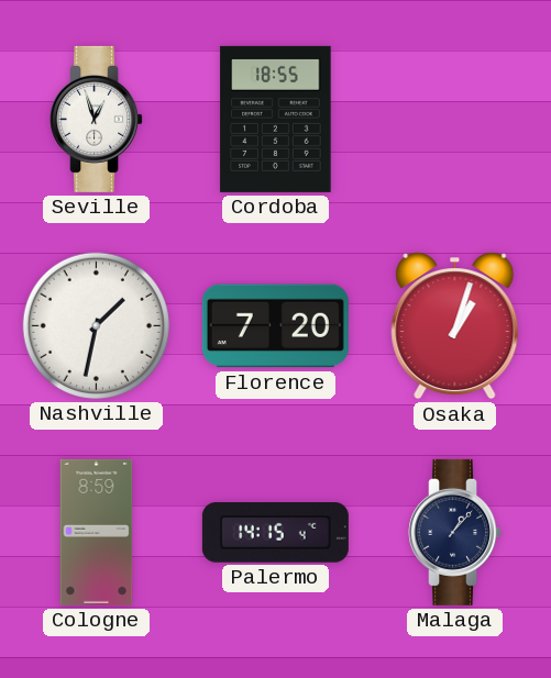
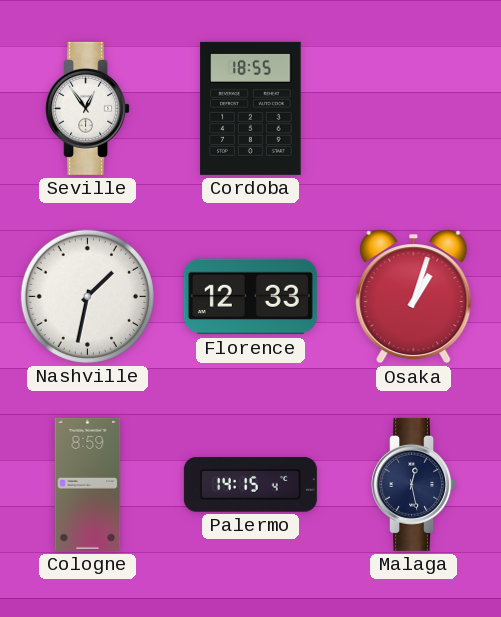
Seville: 12:57 -> 12:54 (88, 108)
Florence: 7:20 -> 12:33 (250, 297)
Malaga: 1:07 -> 12:28 (414, 484)
